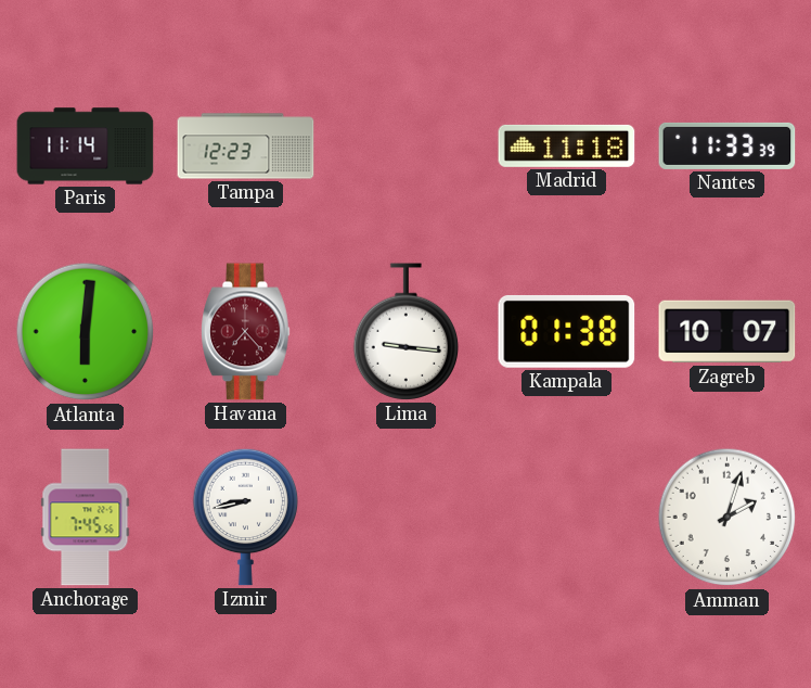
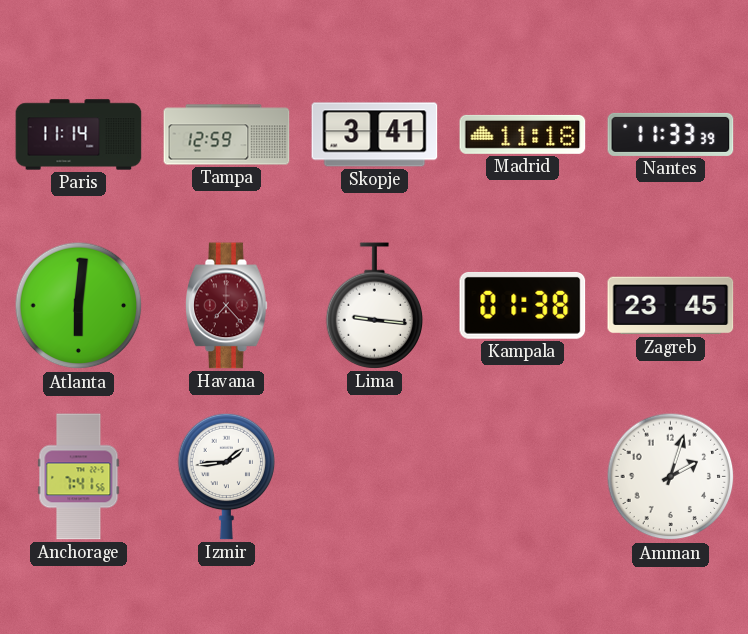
Tampa: 12:23 -> 12:59 (227, 135)
Skopje: none -> 3:41 (375, 135)
Zagreb: 10:07 -> 23:45 (671, 306)
Anchorage: 7:45 -> 7:41 (79, 477)
Izmir: 8:43 -> 1:44 (227, 476)
